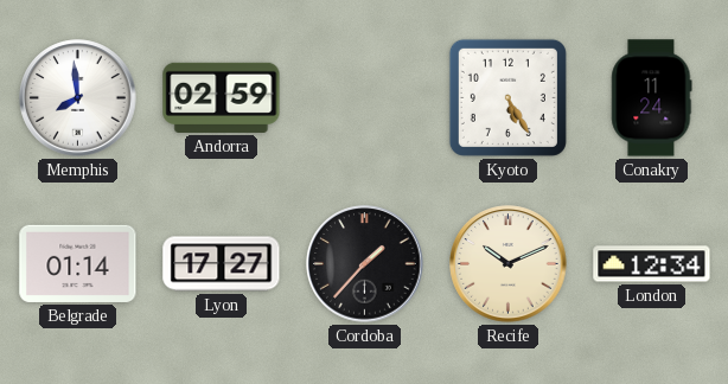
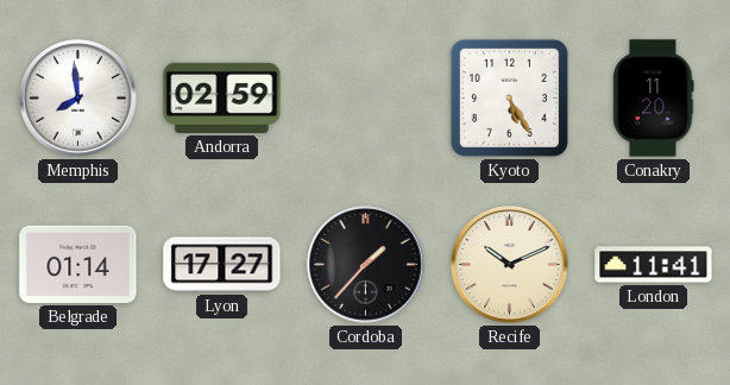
Conakry: 11:24 -> 11:20 (654, 99)
London: 12:34 -> 11:41 (654, 265)
